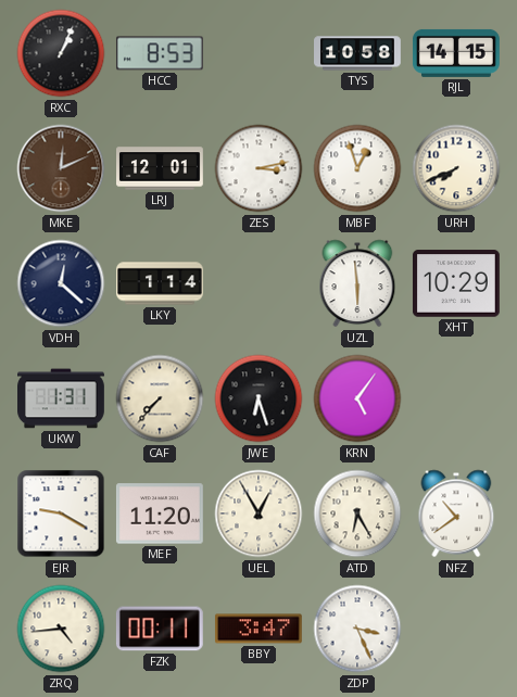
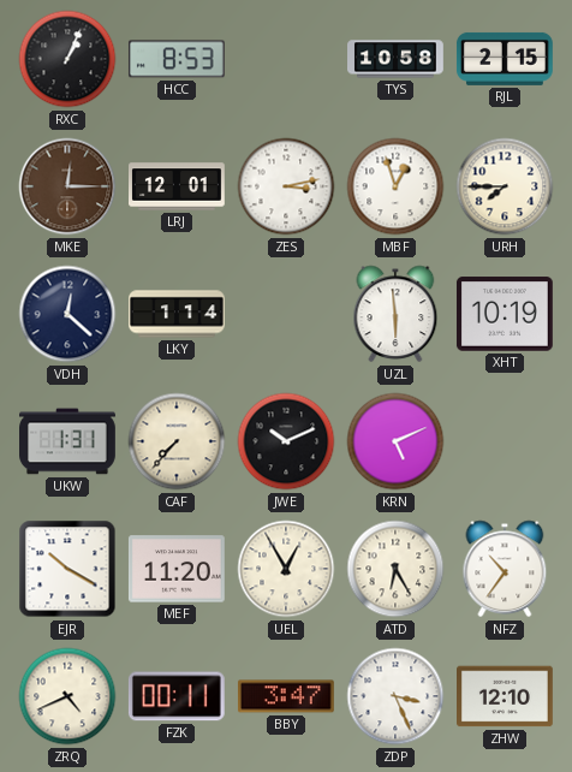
RJL: 14:15 -> 2:15 (505, 59)
MKE: 12:11 -> 12:15 (67, 186)
URH: 7:41 -> 7:45 (505, 186)
XHT: 10:29 -> 10:19 (505, 314)
JWE: 6:27 -> 10:11 (286, 441)
KRN: 5:06 -> 5:11 (395, 441)
EJR: 9:20 -> 10:20 (67, 569)
NFZ: 10:39 -> 10:36 (505, 569)
ZRQ: 4:44 -> 4:41 (67, 696)
ZHW: none -> 12:10 (506, 696)
